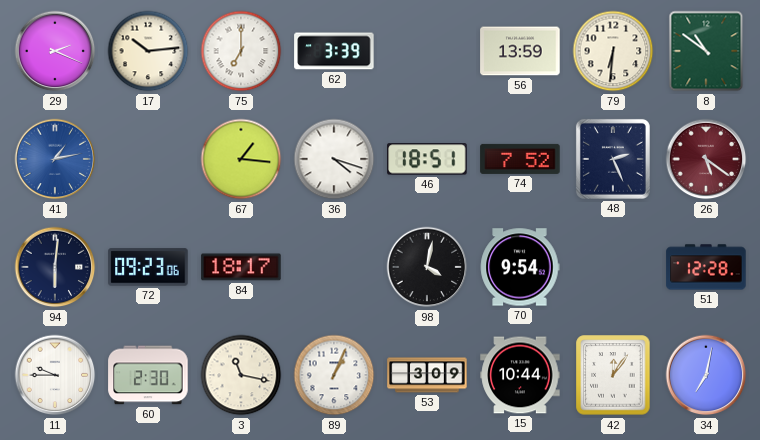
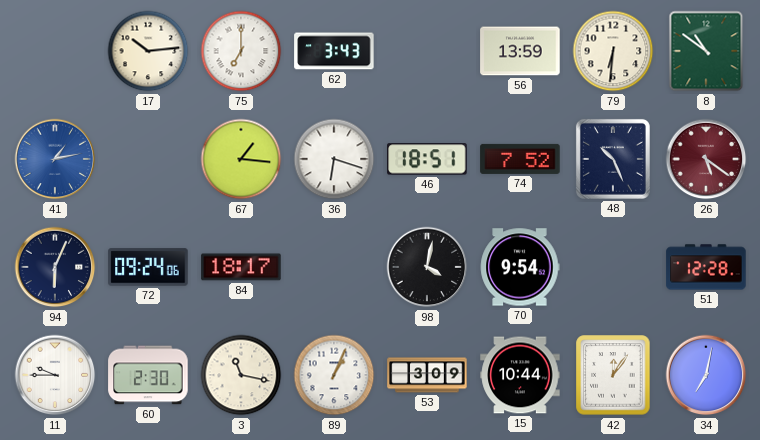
29: 2:19 -> none (55, 51)
62: 3:39 -> 3:43 (334, 51)
36: 4:18 -> 6:18 (334, 159)
48: 2:26 -> 10:26 (613, 159)
94: 6:01 -> 6:04 (55, 267)
72: 09:23 -> 09:24 (148, 267)
